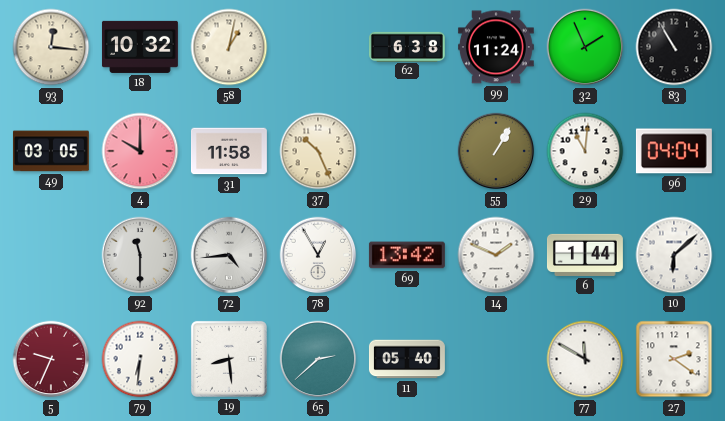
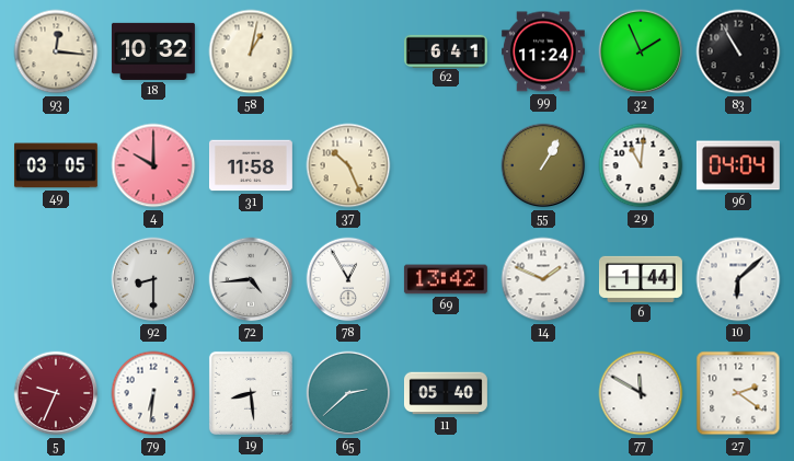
62: 6:38 -> 6:41 (446, 50)
92: 11:30 -> 8:30 (153, 279)
